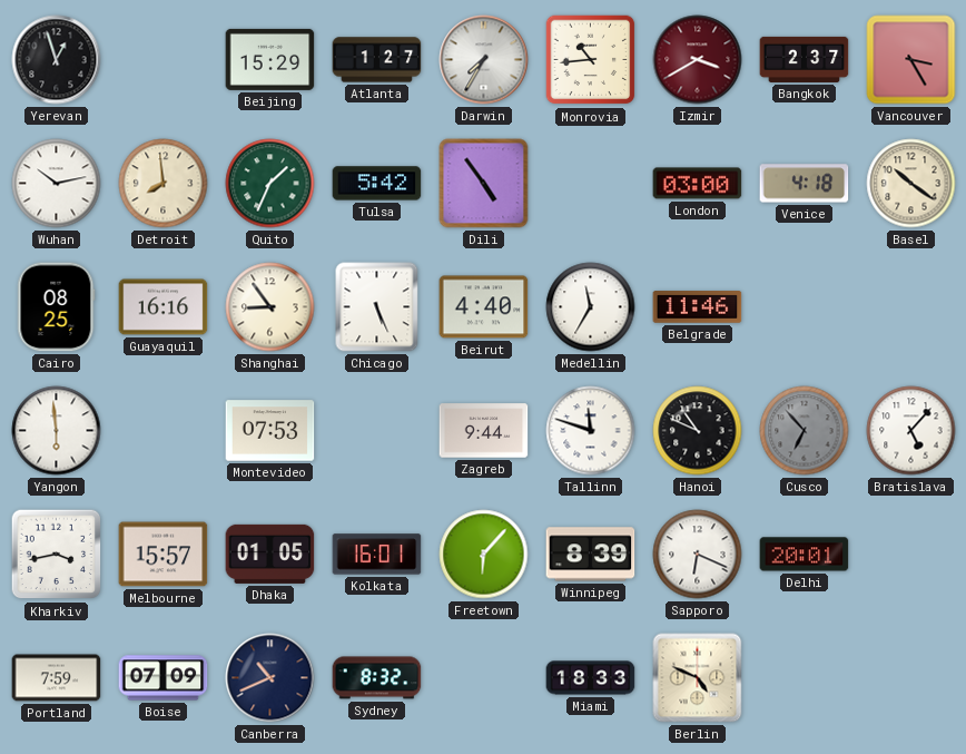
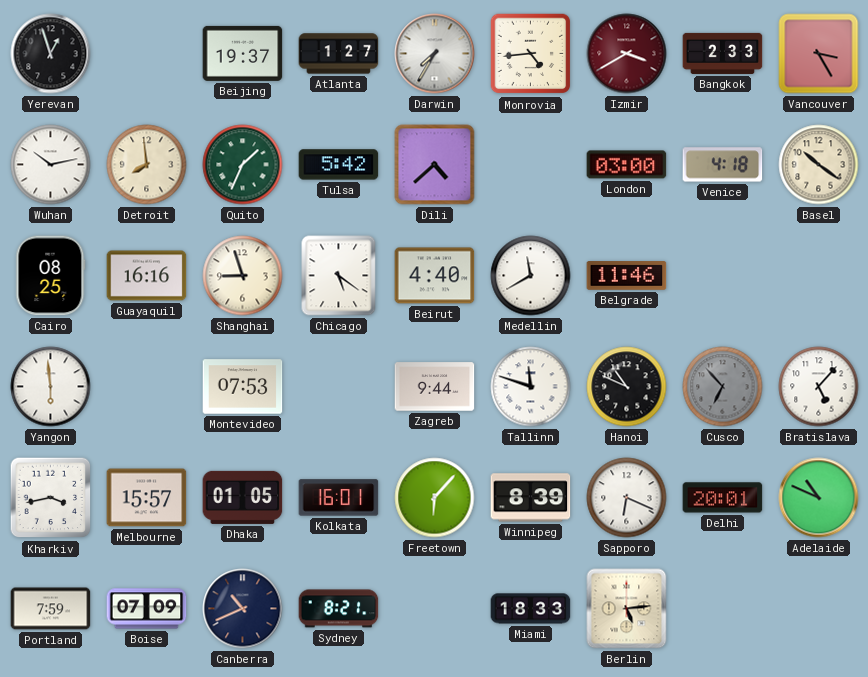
Beijing: 15:29 -> 19:37 (243, 53)
Monrovia: 10:44 -> 4:44 (531, 54)
Bangkok: 2:37 -> 2:33 (723, 53)
Dili: 4:54 -> 4:38 (435, 165)
Shanghai: 8:54 -> 8:57 (243, 276)
Chicago: 5:26 -> 5:21 (339, 276)
Medellin: 11:35 -> 11:40 (531, 276)
Adelaide: none -> 10:49 (819, 498)
Sydney: 8:32 -> 8:21 (339, 609)
Berlin: 4:49 -> 5:14 (627, 609)
